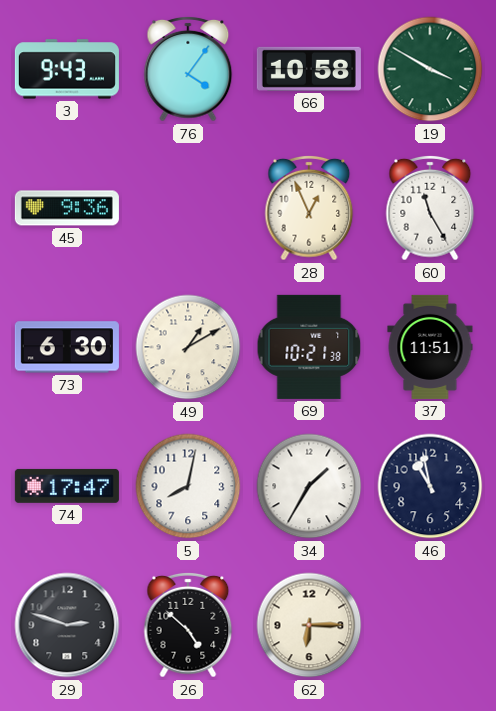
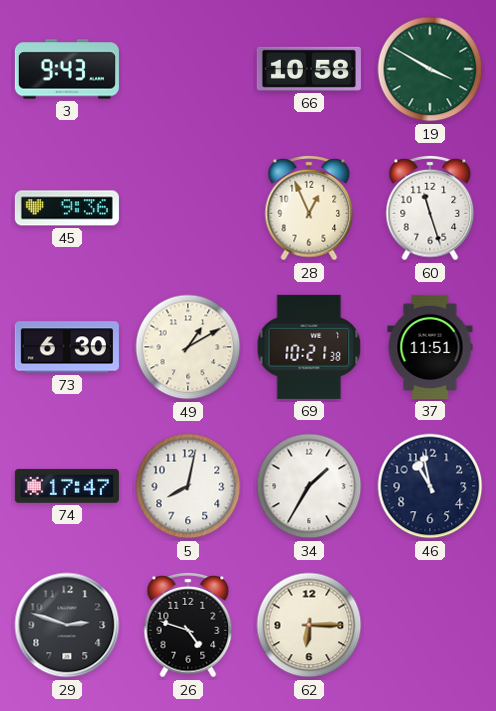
76: 4:06 -> none (188, 69)
60: 11:25 -> 11:27 (430, 208)
26: 4:52 -> 4:48 (188, 625)
